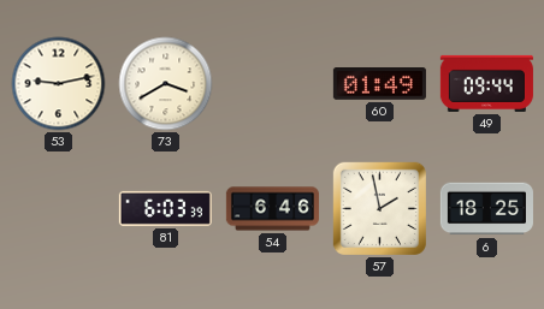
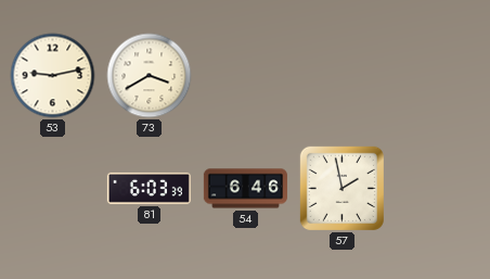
60: 01:49 -> none (379, 84)
49: 09:44 -> none (486, 83)
6: 18:25 -> none (486, 209)
